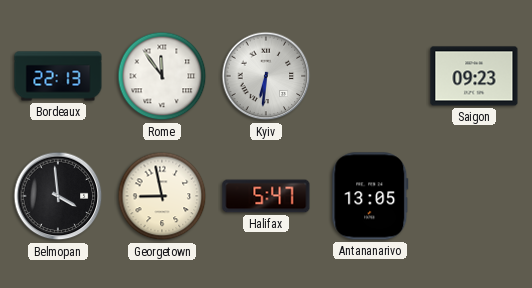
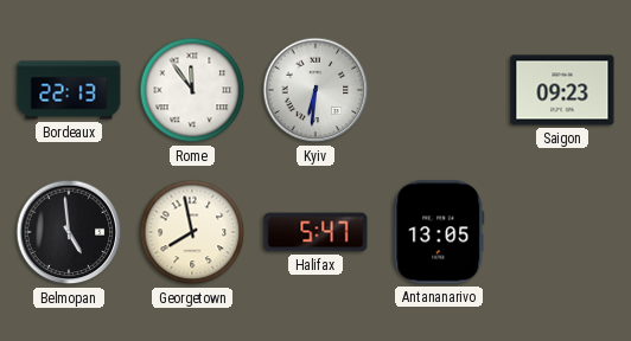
Belmopan: 3:59 -> 4:59 (69, 232)
Georgetown: 8:58 -> 7:58 (192, 232)
